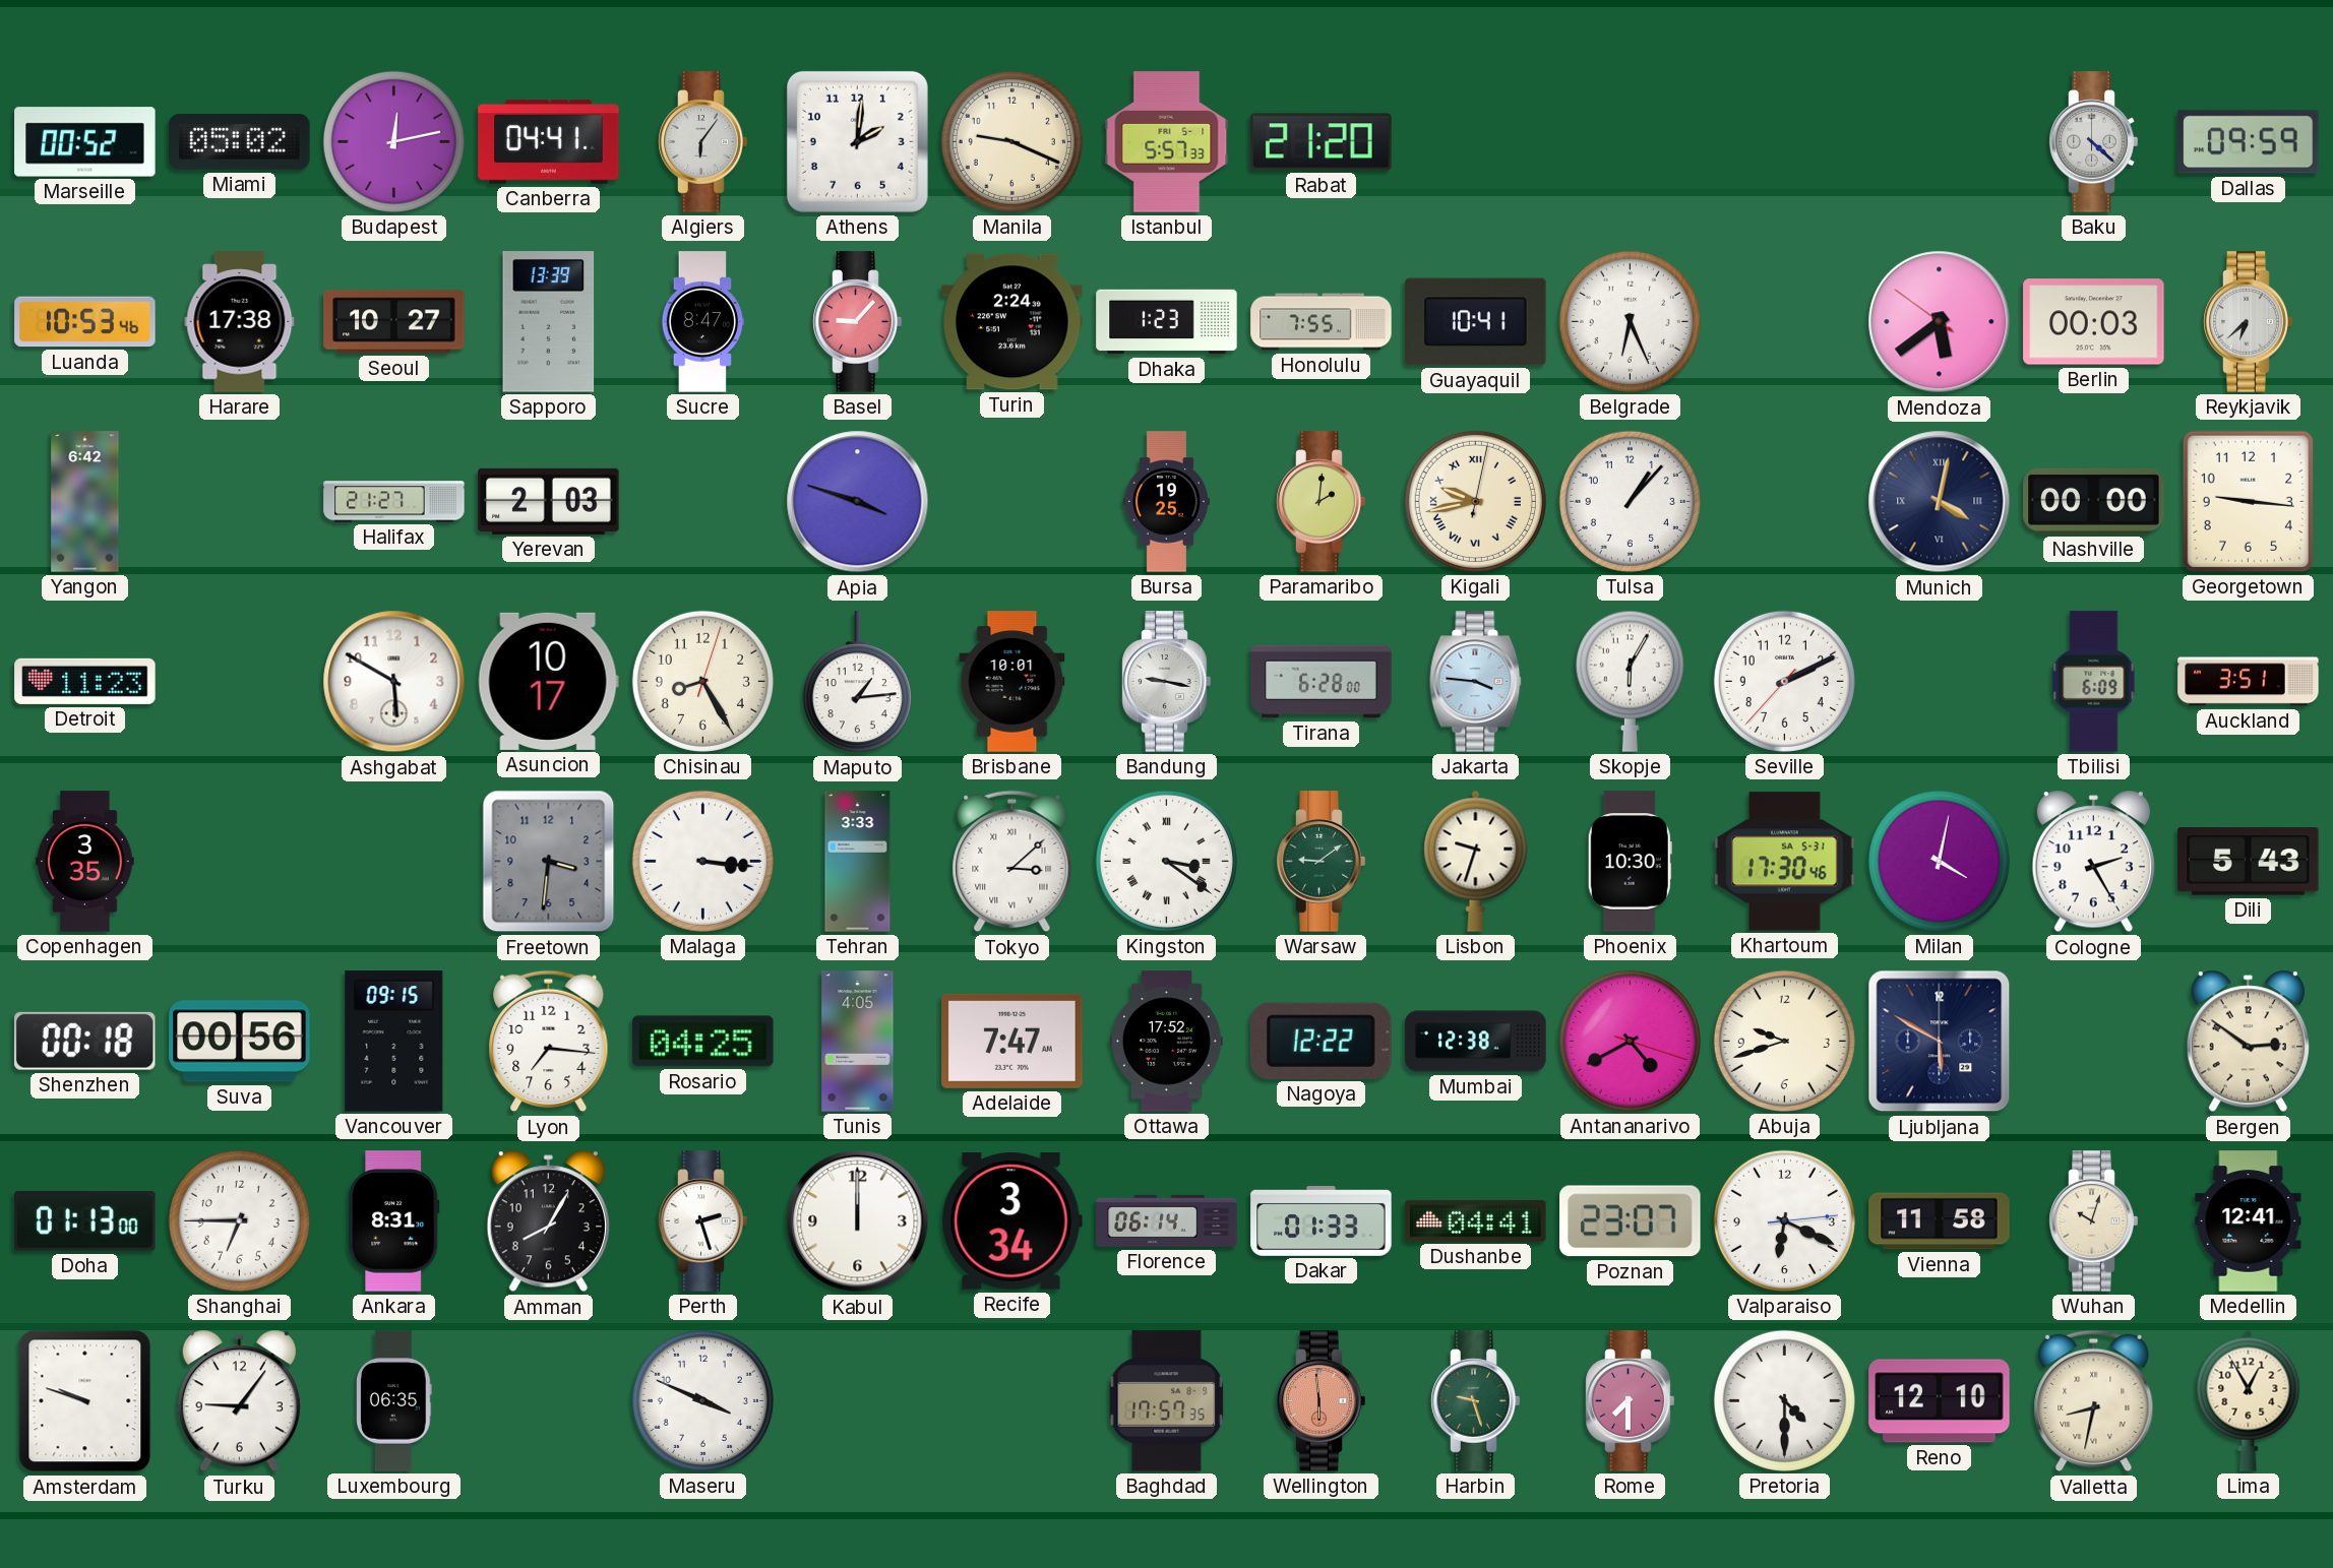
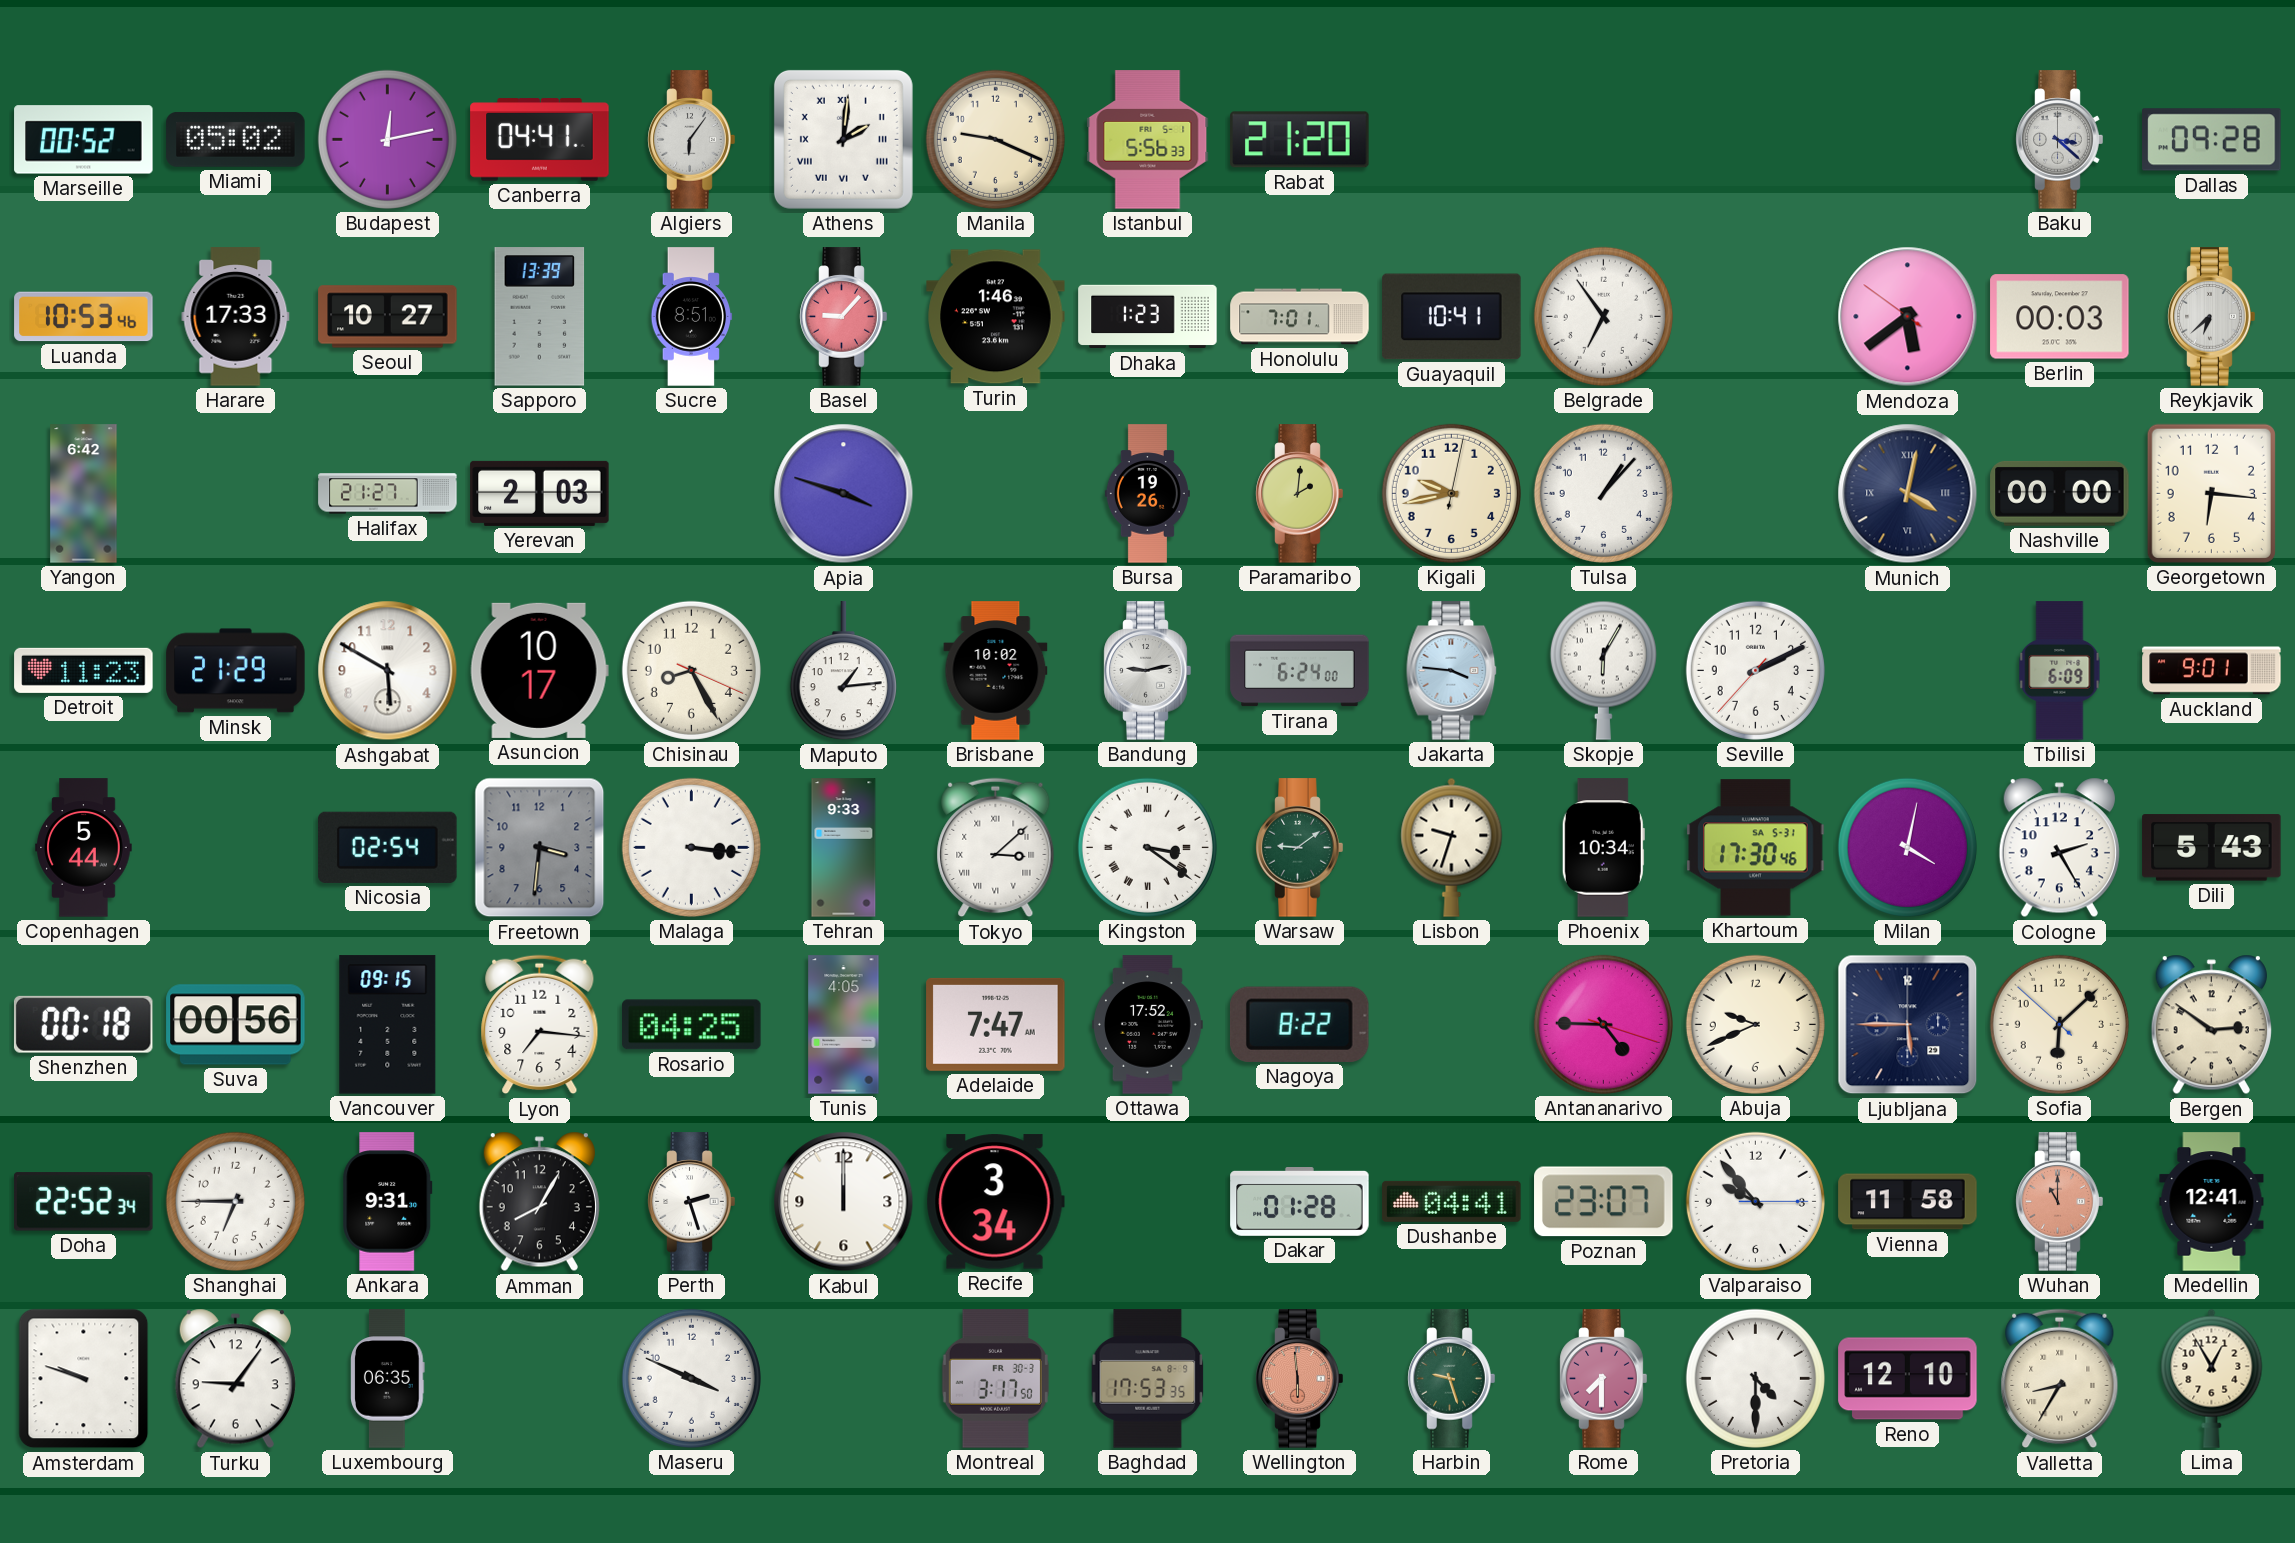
Athens numerals: Arabic -> Roman (843, 139)
Istanbul: 5:57 -> 5:56 (1148, 140)
Baku: 4:22 -> 3:22 (2060, 140)
Dallas: 09:59 -> 09:28 (2212, 140)
Harare: 17:38 -> 17:33 (236, 317)
Sucre: 8:47 -> 8:51 (692, 317)
Turin: 2:24 -> 1:46 (996, 317)
Honolulu: 7:55 -> 7:01 (1300, 317)
Belgrade: 6:26 -> 6:54 (1603, 316)
Bursa: 19:25 -> 19:26 (1147, 494)
Kigali numerals: Roman -> Arabic (1451, 493)
Georgetown: 9:16 -> 6:16 (2211, 493)
Minsk: none -> 21:29 (236, 671)
Chisinau: 8:25:03 -> 8:25:19 (691, 670)
Brisbane: 10:01 -> 10:02 (996, 671)
Bandung: 9:17 -> 9:13 (1148, 671)
Tirana: 6:28 -> 6:24 (1300, 671)
Auckland: 3:51 -> 9:01 (2212, 671)
Copenhagen: 3:35 -> 5:44 (84, 848)
Nicosia: none -> 02:54 (388, 847)
Tehran: 3:33 -> 9:33 (844, 848)
Phoenix: 10:30 -> 10:34 (1603, 848)
Nagoya: 12:22 -> 8:22 (1299, 1024)
Mumbai: 12:38 -> none (1476, 1042)
Antananarivo: 4:40 -> 4:45 (1603, 1024)
Abuja: 9:42 -> 9:41 (1755, 1024)
Ljubljana: 5:50 -> 5:45 (1908, 1025)
Sofia: none -> 6:07 (2059, 1024)
Doha: 01:13 -> 22:52 (84, 1202)
Ankara: 8:31 -> 9:31 (388, 1202)
Florence: 06:14 -> none (1167, 1220)
Dakar: 01:33 -> 01:28 (1300, 1202)
Valparaiso: 6:19 -> 9:53 (1755, 1201)
Wuhan: 10:03 -> 11:00 (2060, 1202)
Wuhan dial: cream -> salmon (2060, 1202)
Montreal: none -> 3:17 (995, 1379)
Baghdad: 17:57 -> 17:53 (1148, 1379)
Valletta: 8:32 -> 8:35 (2060, 1379)
